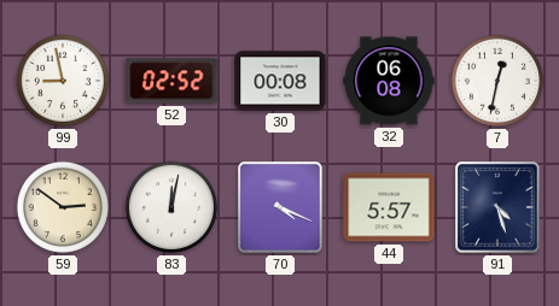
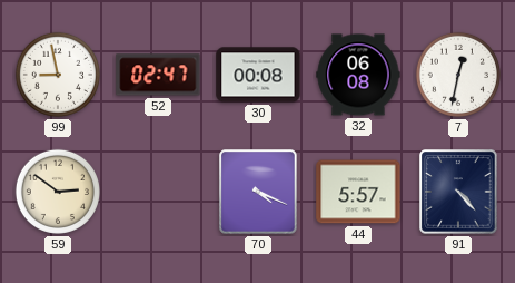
52: 02:52 -> 02:47 (158, 75)
83: 12:02 -> none (171, 207)
91: 4:27 -> 4:23 (458, 192)
